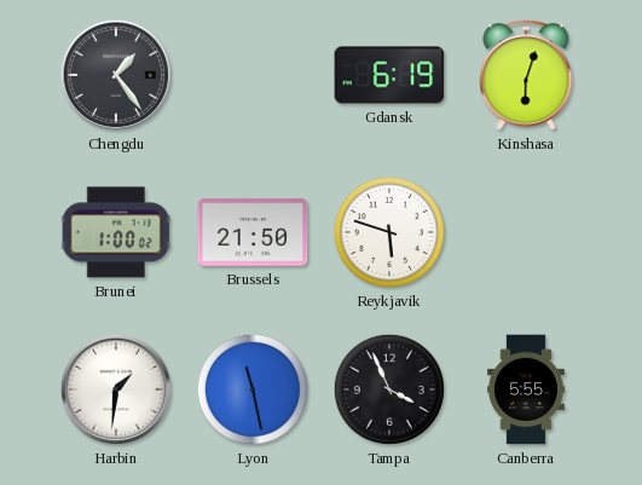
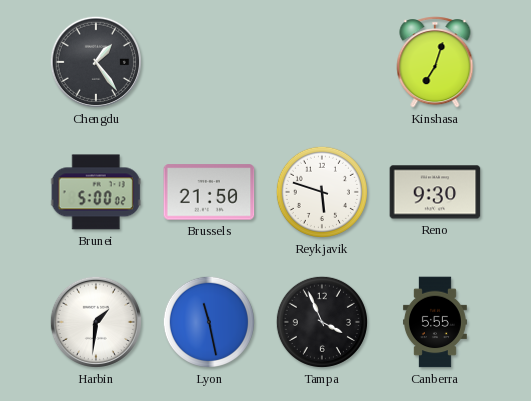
Gdansk: 6:19 -> none (389, 75)
Kinshasa: 6:03 -> 7:03 (435, 62)
Brunei: 1:00 -> 5:00 (96, 192)
Reno: none -> 9:30 (435, 192)
